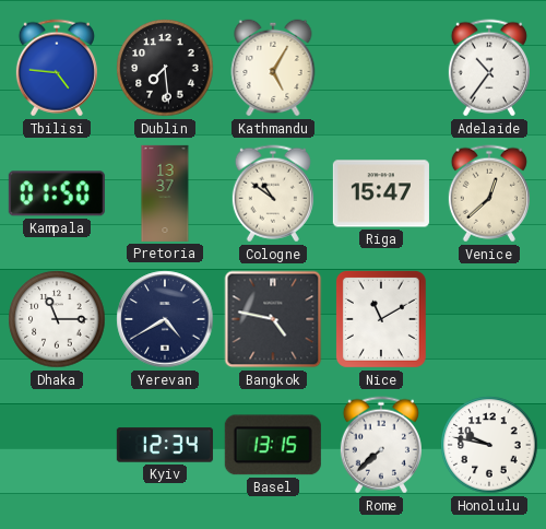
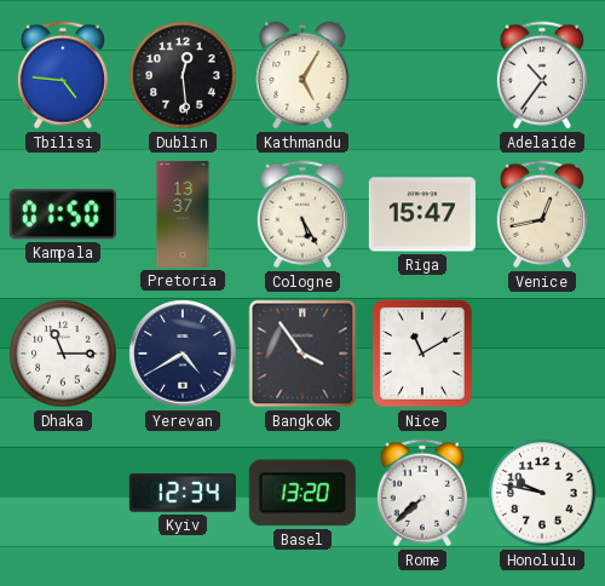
Dublin: 7:29 -> 12:29 (183, 75)
Cologne: 10:51 -> 5:25 (302, 214)
Venice: 12:38 -> 12:43 (542, 214)
Bangkok: 4:47 -> 3:54 (302, 354)
Basel: 13:15 -> 13:20 (302, 493)
